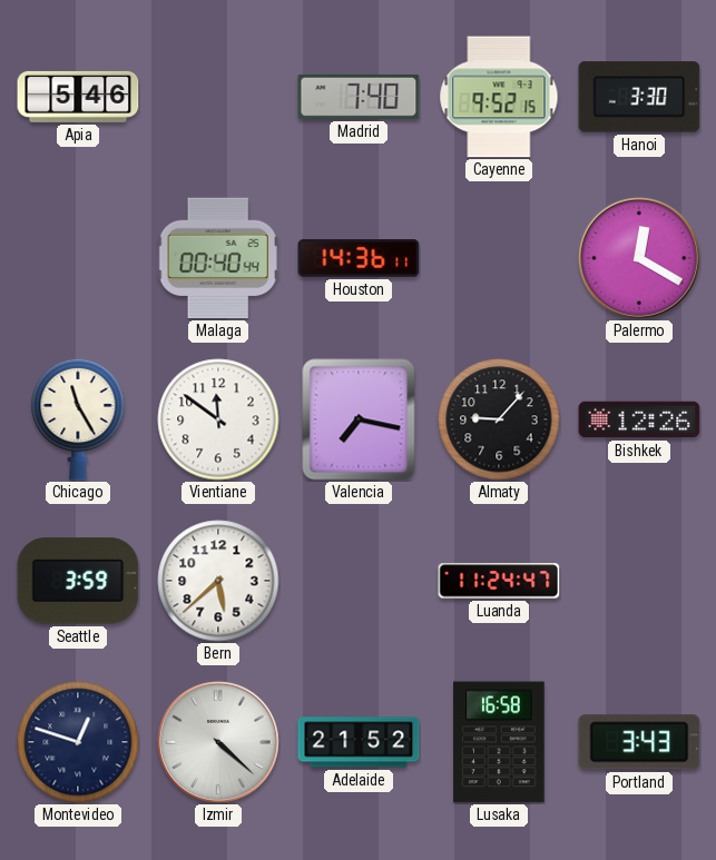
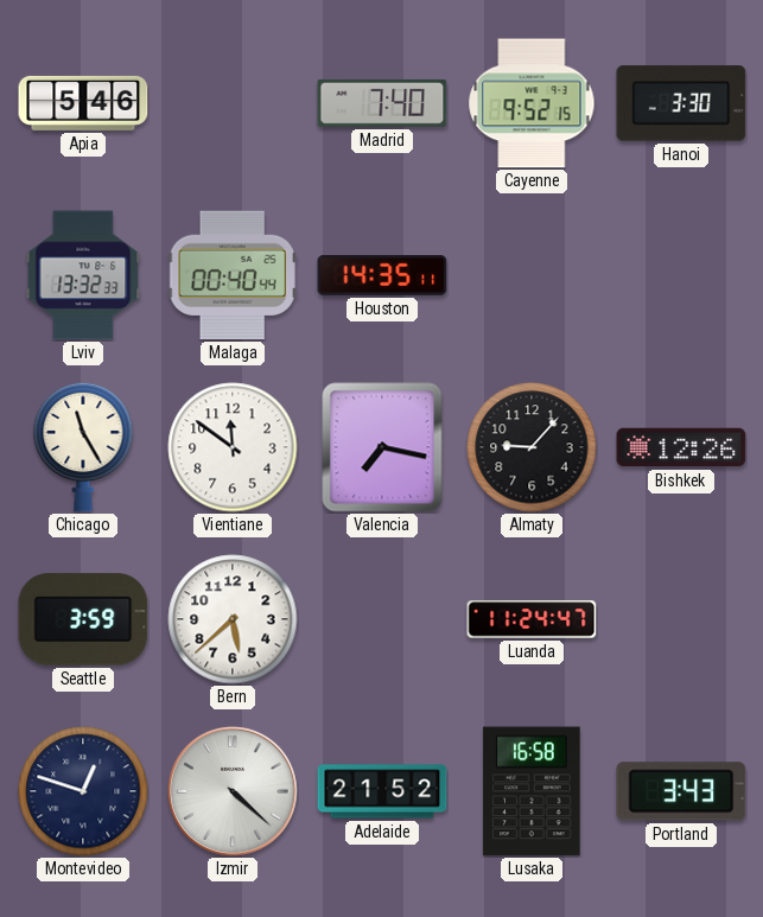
Lviv: none -> 13:32 (83, 275)
Houston: 14:36 -> 14:35 (382, 276)
Palermo: 12:20 -> none (639, 258)
